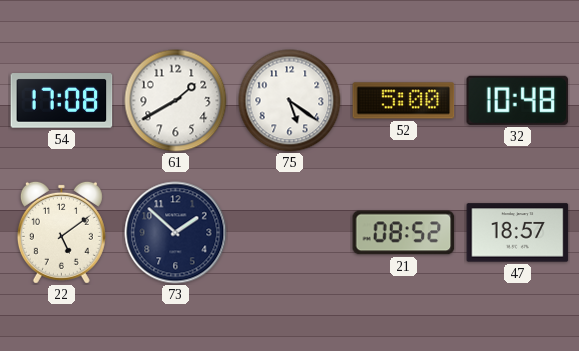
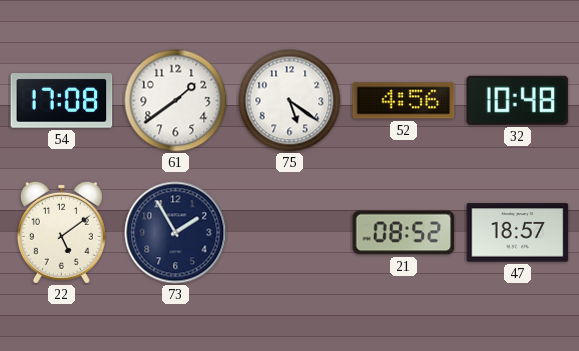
61: 1:40 -> 1:39 (176, 101)
52: 5:00 -> 4:56 (404, 101)
73: 1:52 -> 1:55 (176, 233)
